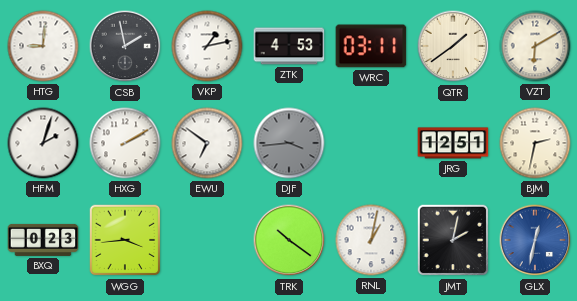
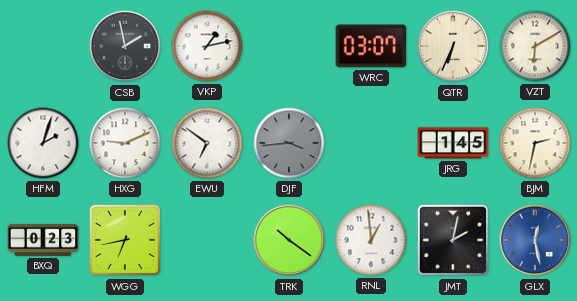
HTG: 9:01 -> none (43, 46)
ZTK: 4:53 -> none (289, 46)
WRC: 03:11 -> 03:07 (371, 46)
QTR: 1:39 -> 6:34 (453, 46)
HXG: 2:10 -> 9:11 (125, 143)
JRG: 12:51 -> 1:45 (453, 143)
WGG: 3:44 -> 6:43 (125, 240)
RNL: 1:02 -> 12:59 (371, 240)
GLX: 12:32 -> 12:28 (535, 240)
